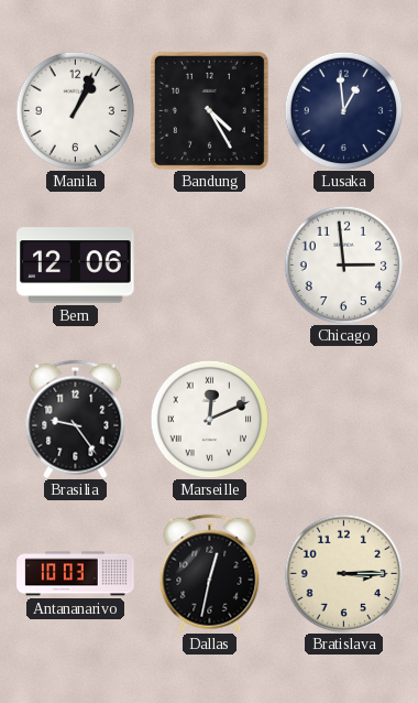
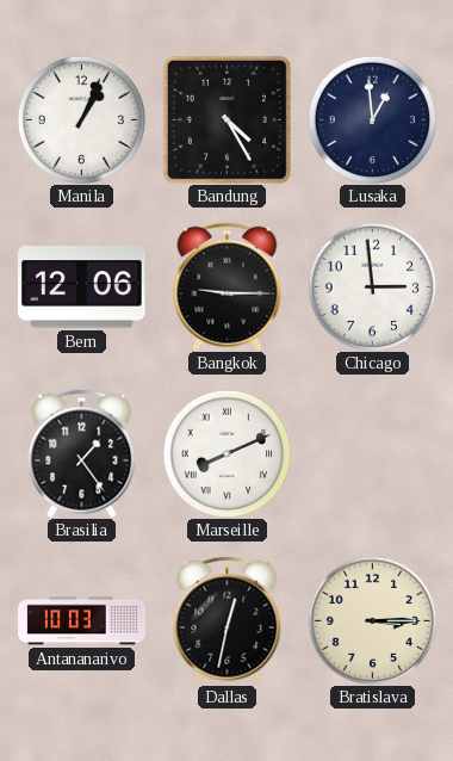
Bangkok: none -> 9:15 (228, 286)
Brasilia: 9:24 -> 1:24 (82, 453)
Marseille: 12:11 -> 8:11 (226, 453)
